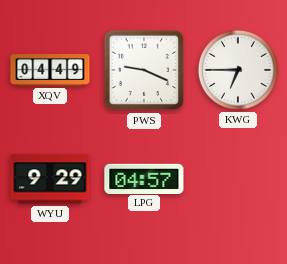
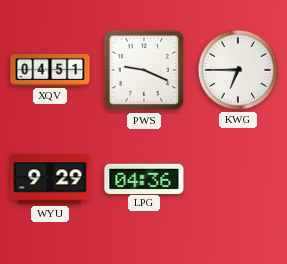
XQV: 04:49 -> 04:51 (50, 71)
LPG: 04:57 -> 04:36 (144, 178)
